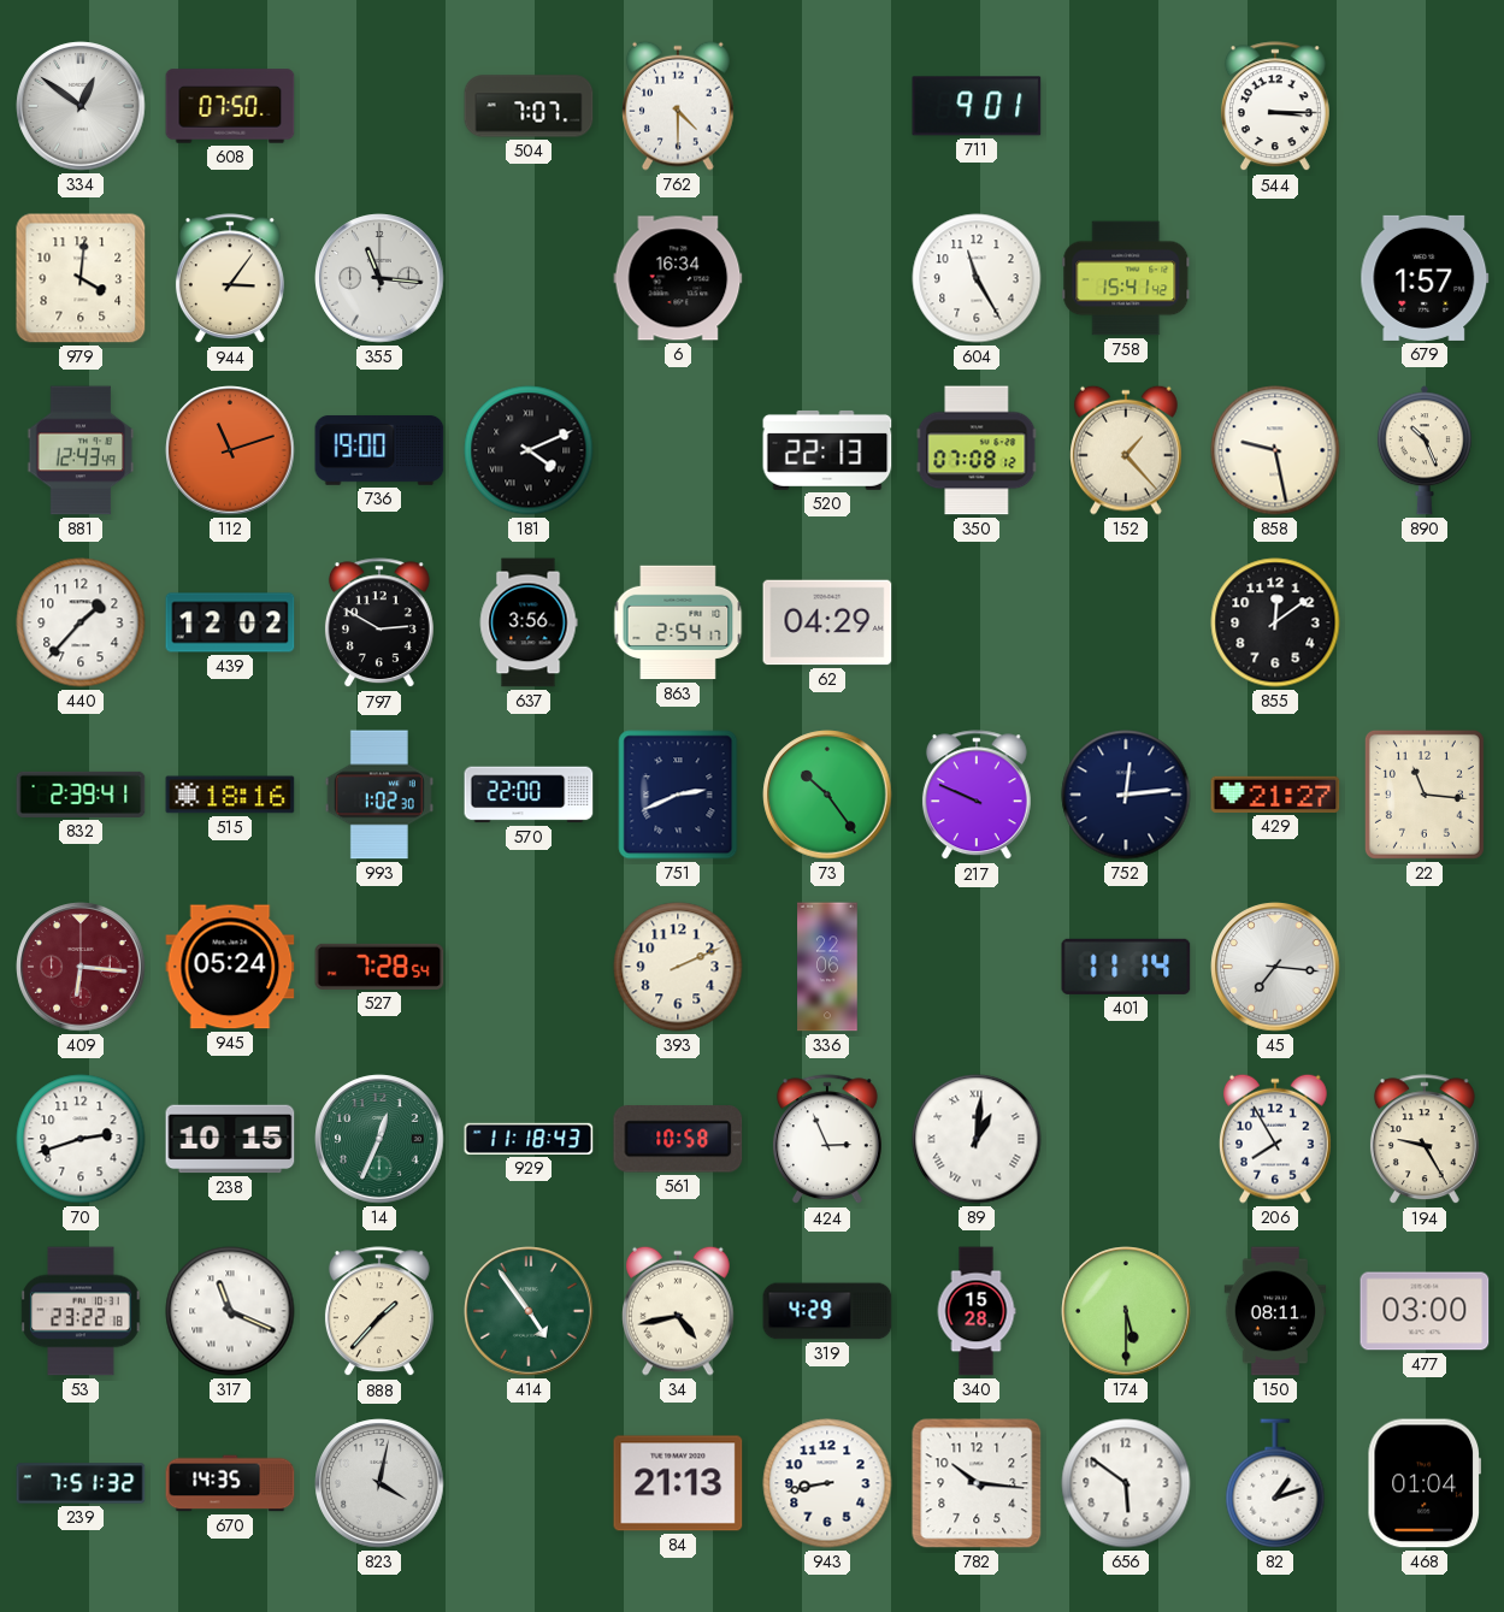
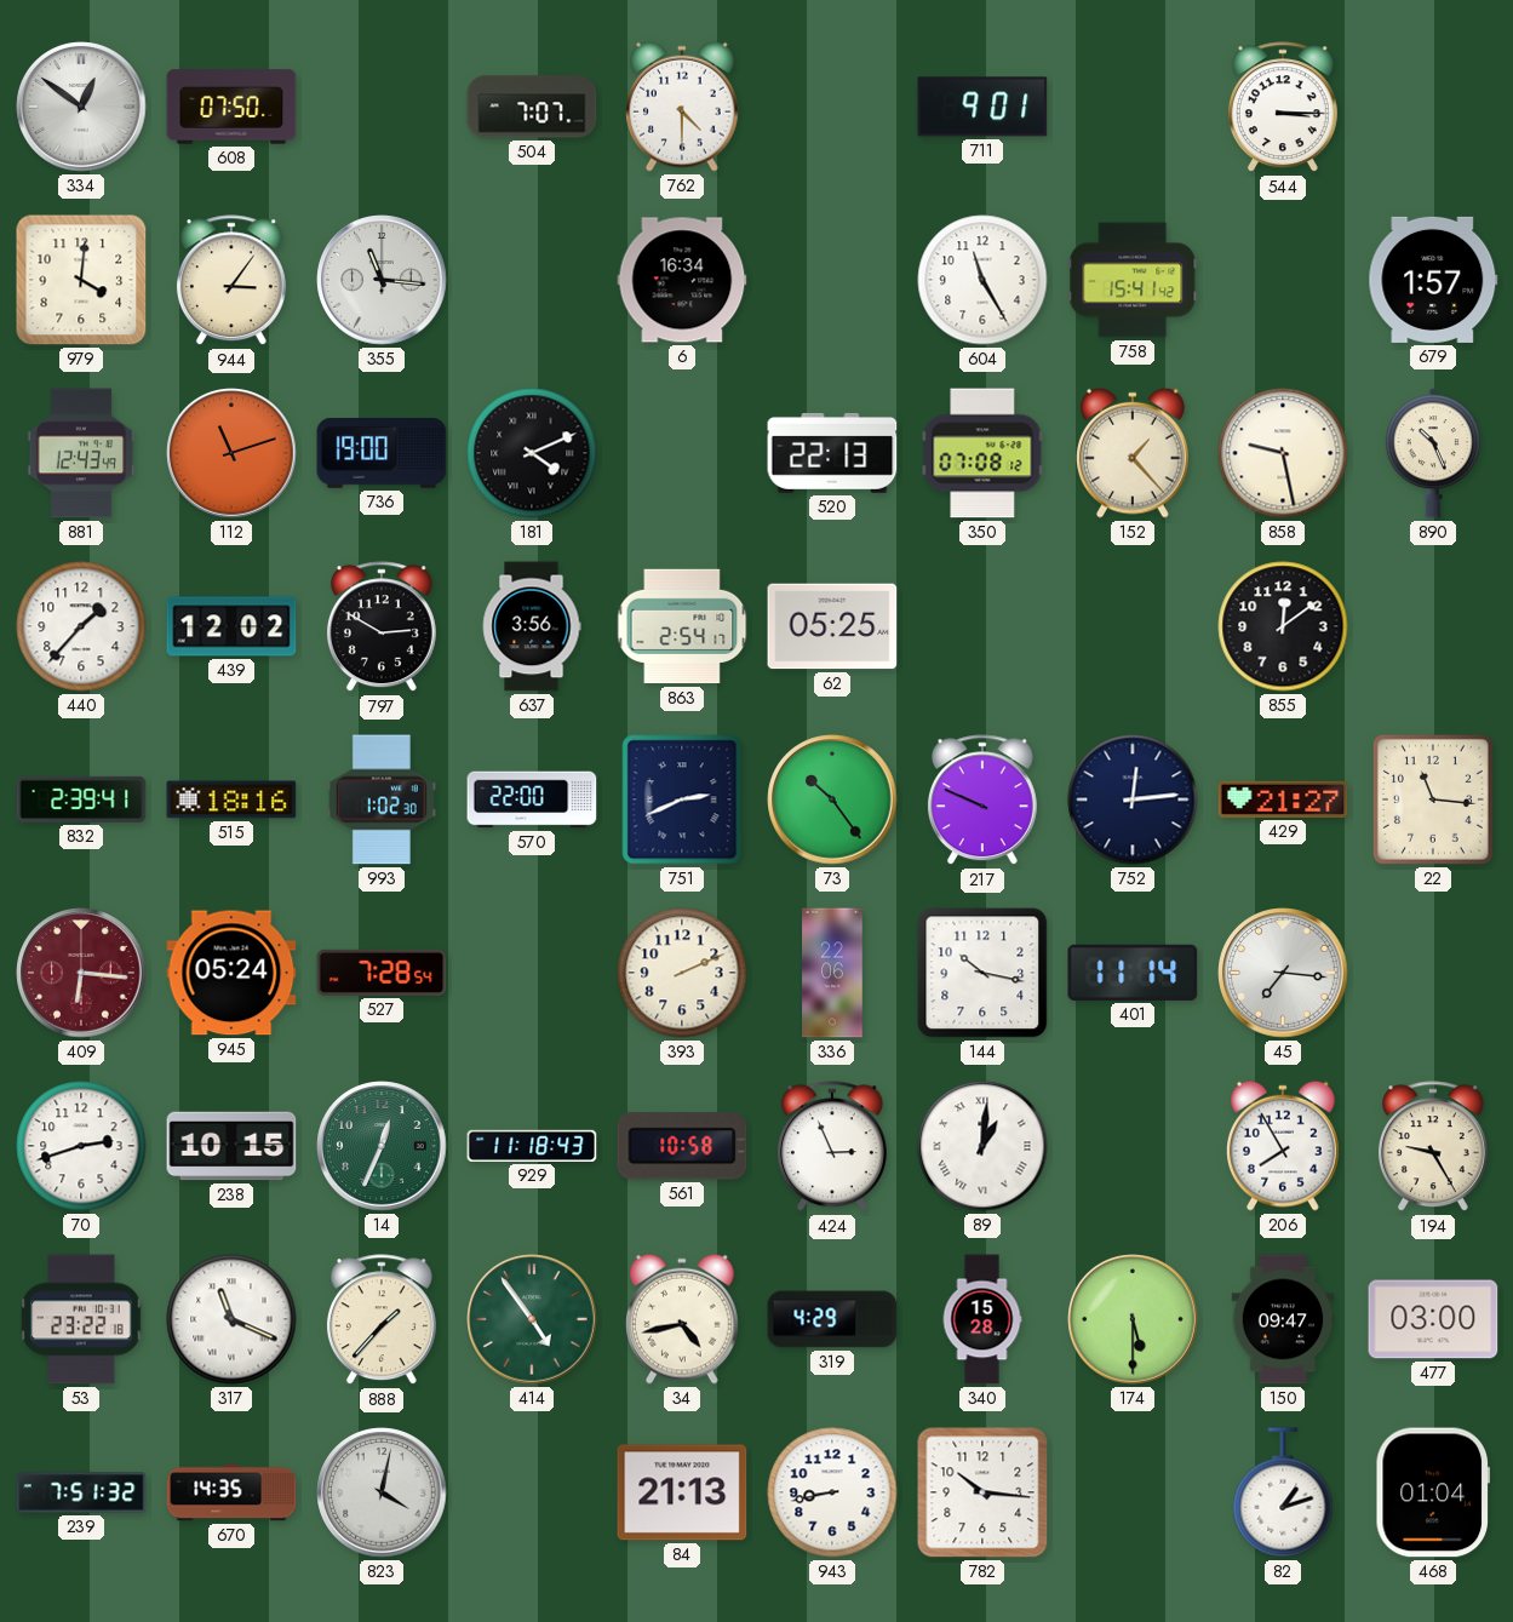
62: 04:29 -> 05:25 (832, 626)
144: none -> 10:17 (982, 973)
150: 08:11 -> 09:47 (1283, 1319)
656: 5:51 -> none (1126, 1483)
